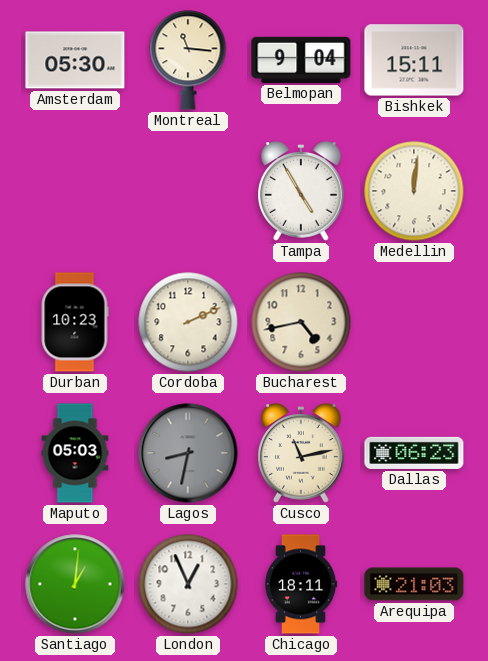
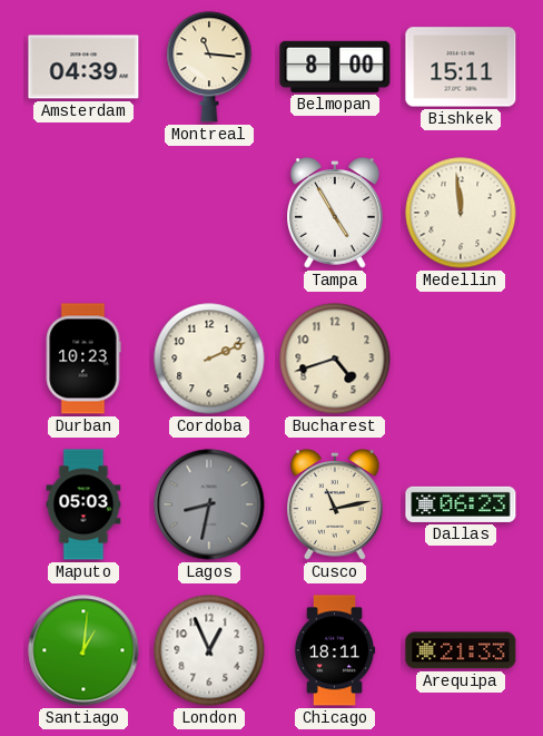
Amsterdam: 05:30 -> 04:39 (83, 67)
Belmopan: 9:04 -> 8:00 (335, 67)
Medellin: 12:01 -> 11:59 (461, 213)
Bucharest: 4:43 -> 4:42 (335, 359)
Arequipa: 21:03 -> 21:33 (461, 650)
